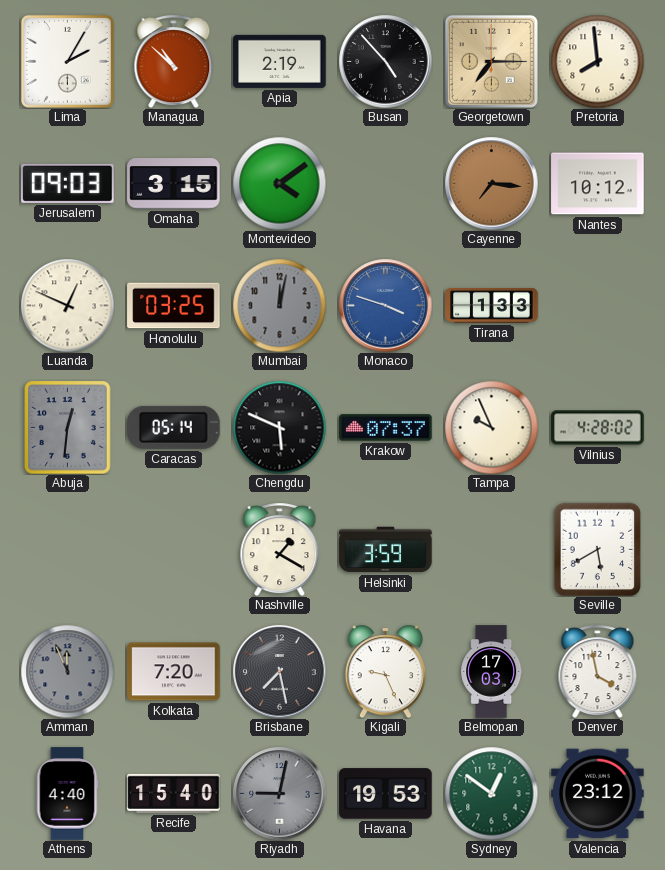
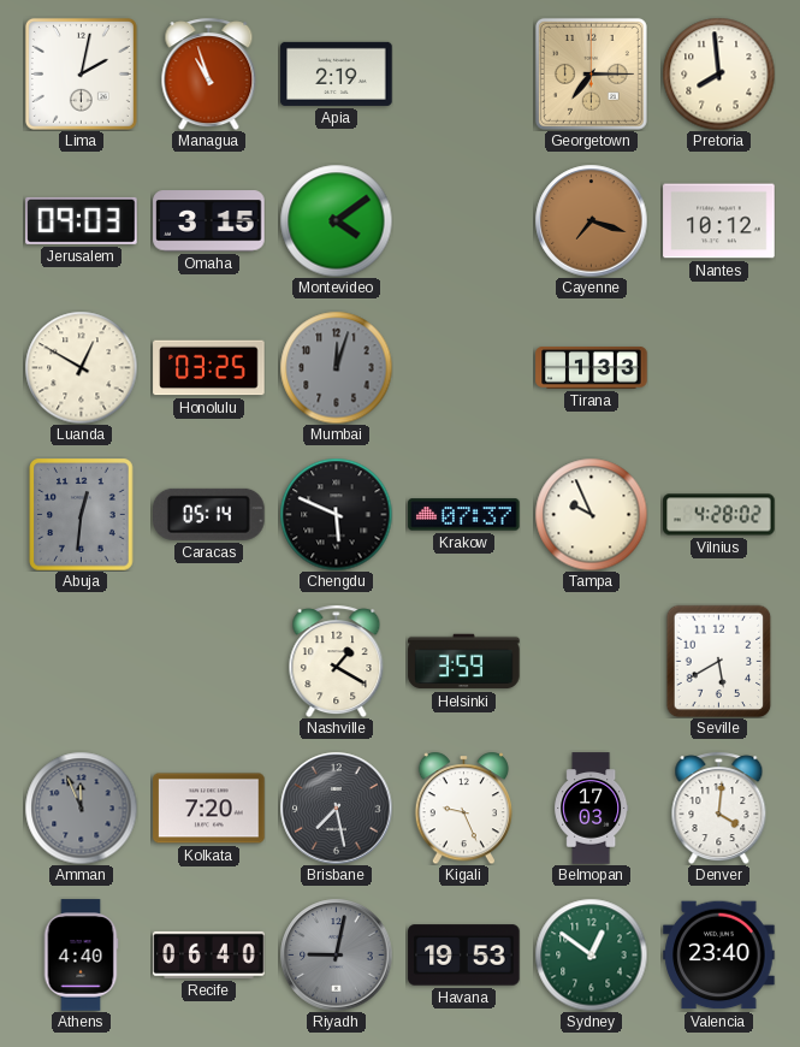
Lima: 2:05 -> 2:02 (81, 73)
Managua: 10:52 -> 10:57 (209, 73)
Busan: 4:53 -> none (385, 61)
Cayenne: 7:16 -> 7:18 (591, 220)
Luanda: 12:49 -> 12:50 (81, 367)
Mumbai: 12:02 -> 12:03 (336, 367)
Monaco: 3:48 -> none (385, 305)
Denver: 3:58 -> 4:01 (719, 808)
Recife: 15:40 -> 06:40 (209, 954)
Valencia: 23:12 -> 23:40 (719, 956)
